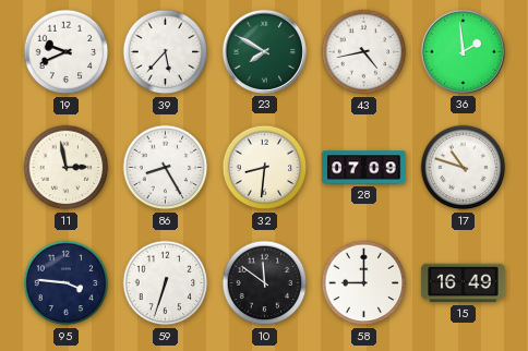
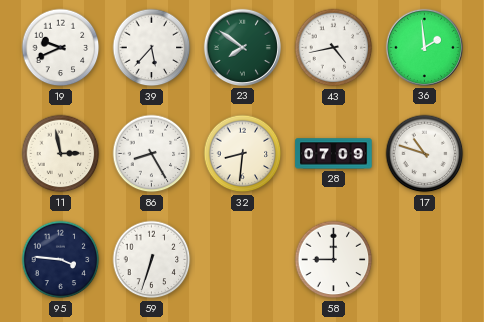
23: 7:50 -> 7:51 (242, 47)
10: 11:51 -> none (265, 283)
15: 16:49 -> none (464, 283)
